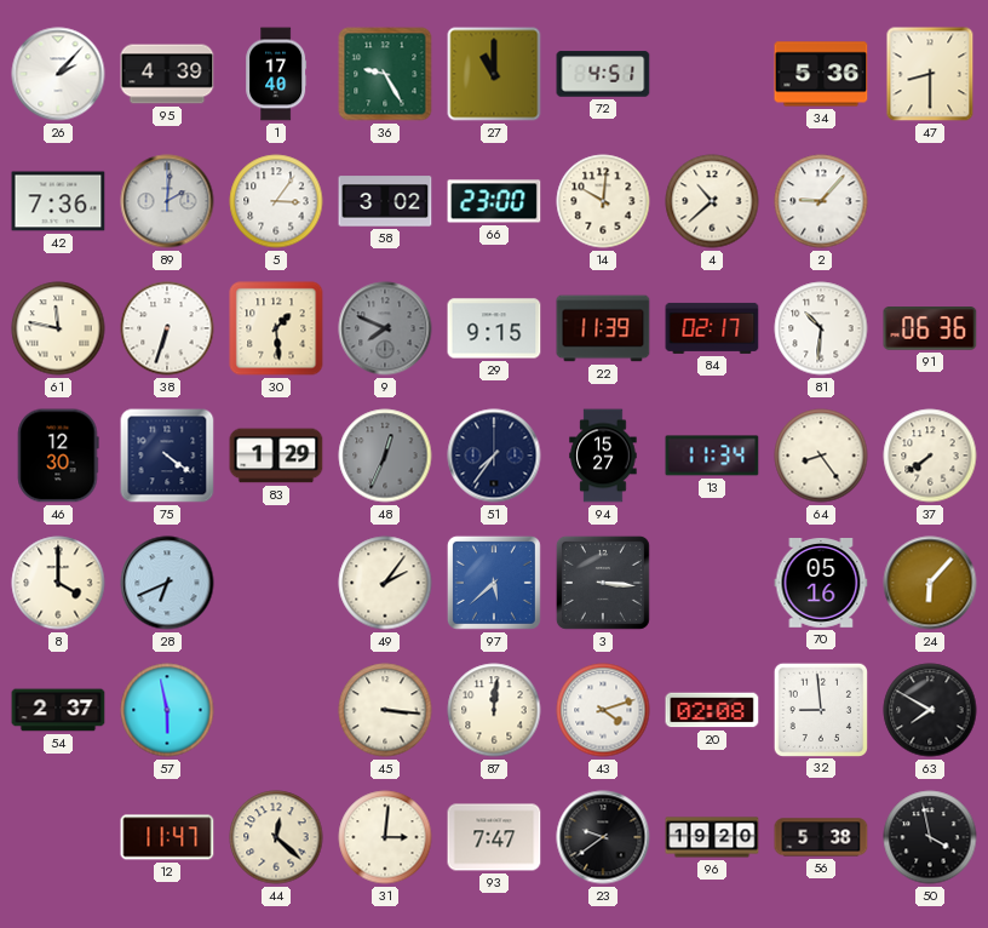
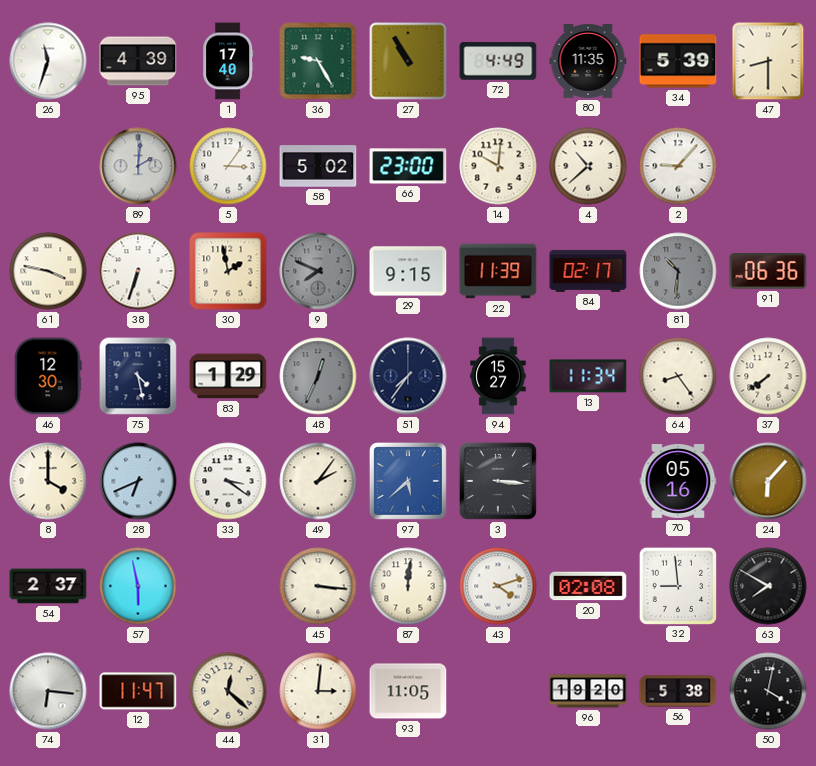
26: 2:07 -> 11:33 (48, 61)
27: 11:00 -> 10:55 (408, 61)
72: 4:51 -> 4:49 (498, 61)
80: none -> 11:35 (588, 62)
34: 5:36 -> 5:39 (678, 61)
42: 7:36 -> none (58, 201)
58: 3:02 -> 5:02 (318, 166)
61: 11:47 -> 3:47 (48, 271)
30: 1:29 -> 1:58 (228, 271)
81 dial: white -> grey (678, 271)
75: 4:21 -> 4:28 (138, 376)
33: none -> 3:21 (228, 481)
74: none -> 6:16 (48, 691)
93: 7:47 -> 11:05 (408, 691)
23: 9:39 -> none (603, 837)
50: 3:58 -> 4:02 (768, 691)
